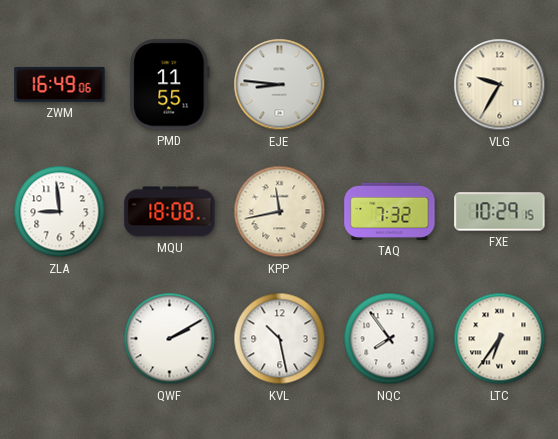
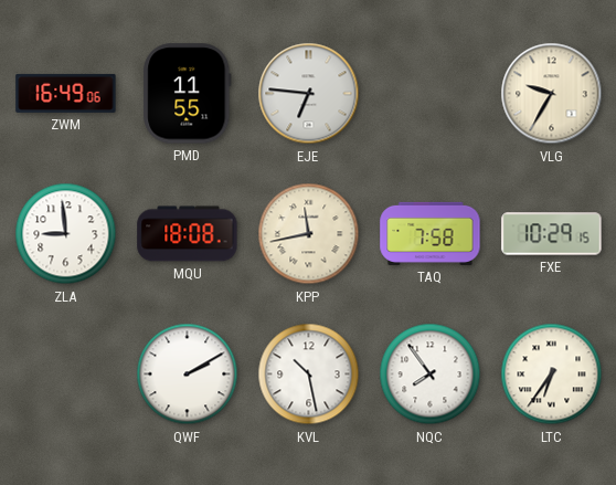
EJE: 8:46 -> 6:46 (309, 94)
TAQ: 7:32 -> 7:58 (431, 233)
